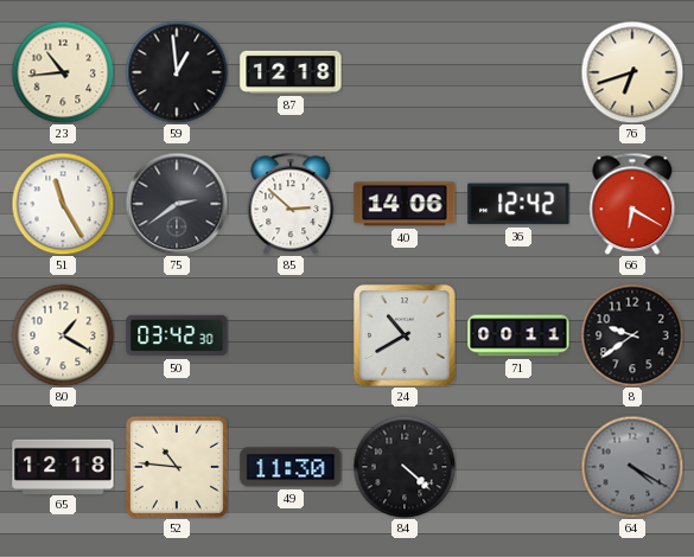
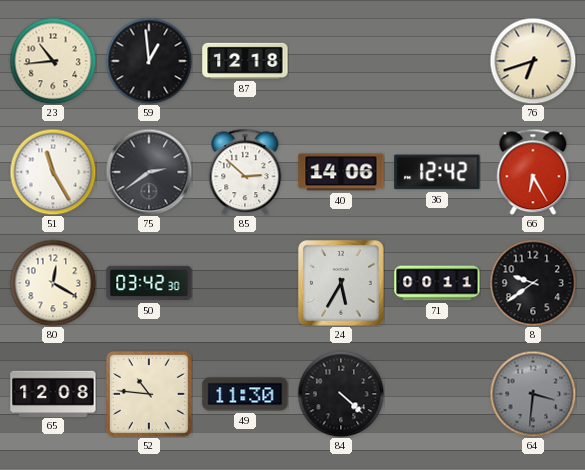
66: 6:20 -> 6:25 (533, 172)
80: 1:20 -> 12:20 (53, 283)
24: 10:40 -> 5:35 (342, 284)
65: 12:18 -> 12:08 (53, 393)
64: 4:20 -> 3:31 (533, 394)
